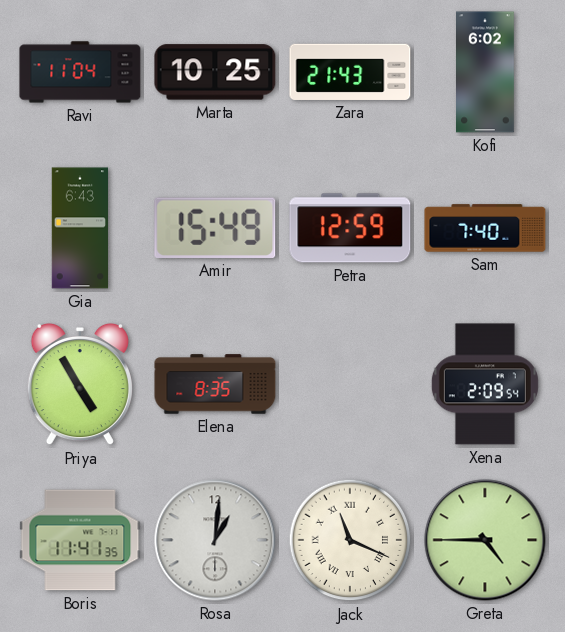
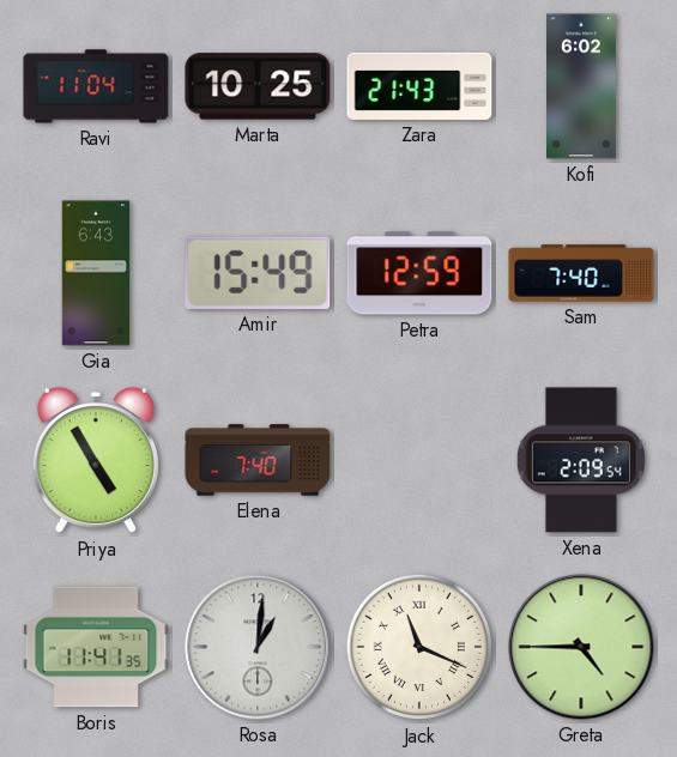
Elena: 8:35 -> 7:40 (258, 460)
